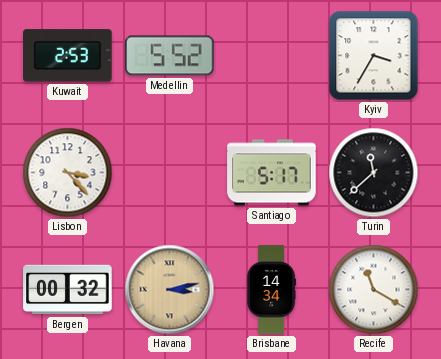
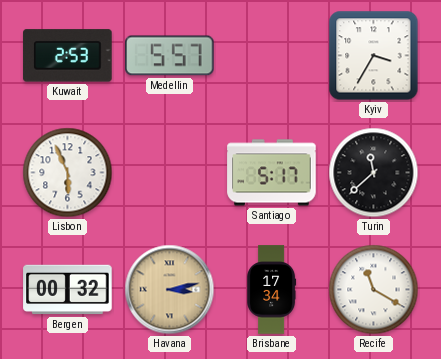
Medellin: 5:52 -> 5:57 (170, 56)
Lisbon: 3:23 -> 5:56 (68, 173)
Brisbane: 14:34 -> 17:34 (272, 290)
